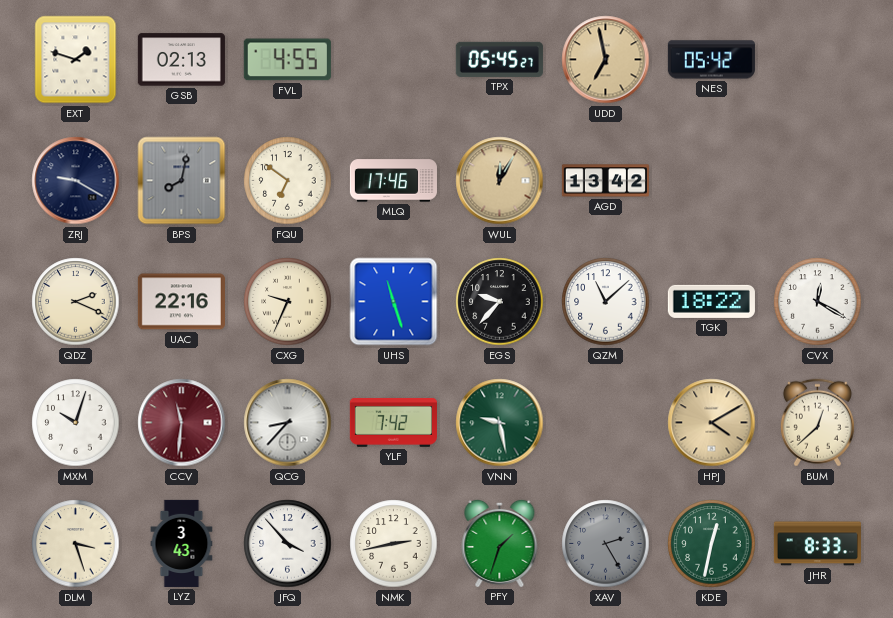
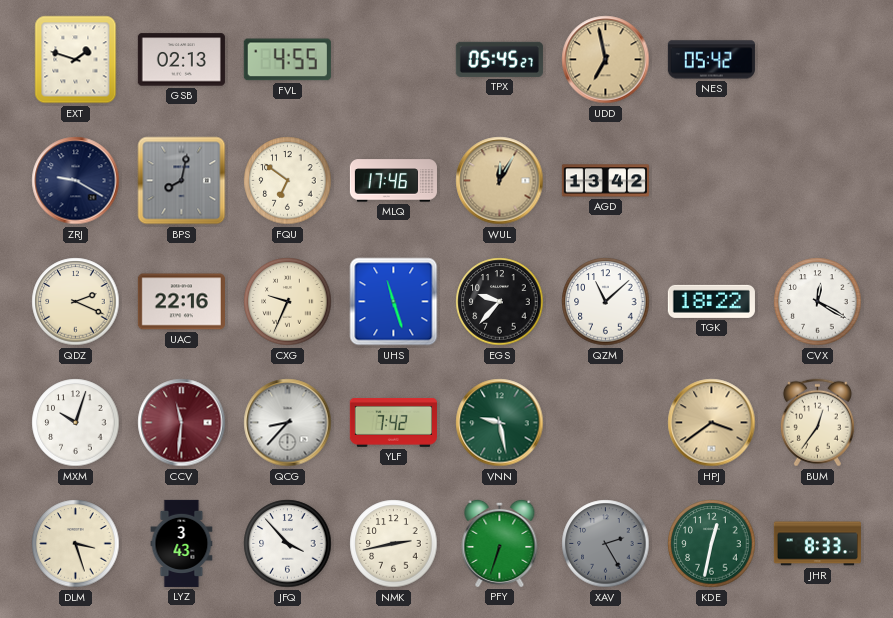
HPJ: 4:10 -> 3:39 (712, 423)
BUM: 12:38 -> 12:36 (817, 423)
PFY: 1:33 -> 6:33 (500, 543)
